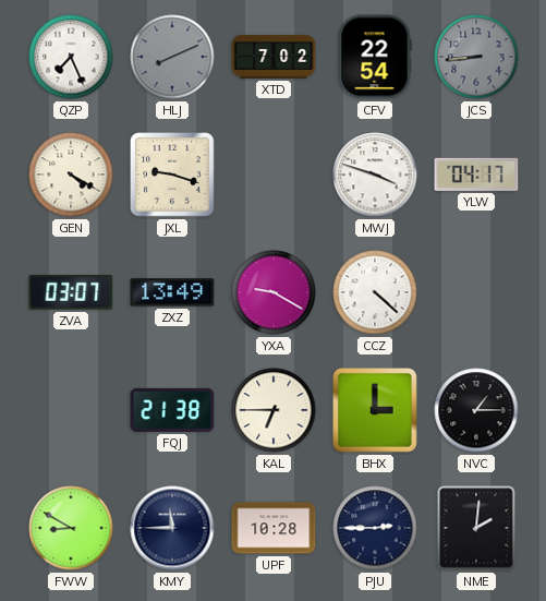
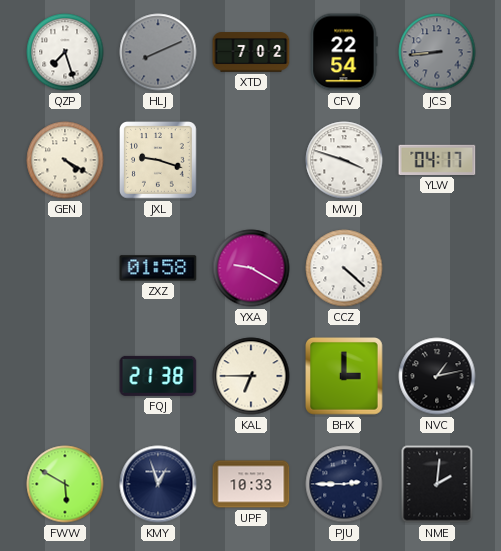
QZP: 7:26 -> 7:27 (65, 52)
ZVA: 03:07 -> none (71, 292)
ZXZ: 13:49 -> 01:58 (158, 268)
NVC: 1:15 -> 1:13 (437, 376)
FWW: 8:50 -> 5:50 (65, 484)
KMY: 11:45 -> 12:57 (158, 484)
UPF: 10:28 -> 10:33 (251, 484)
